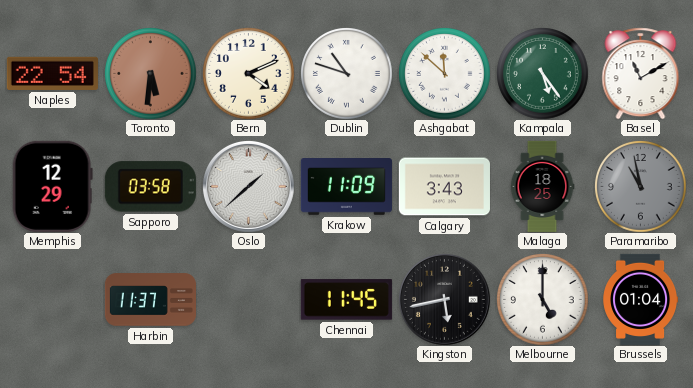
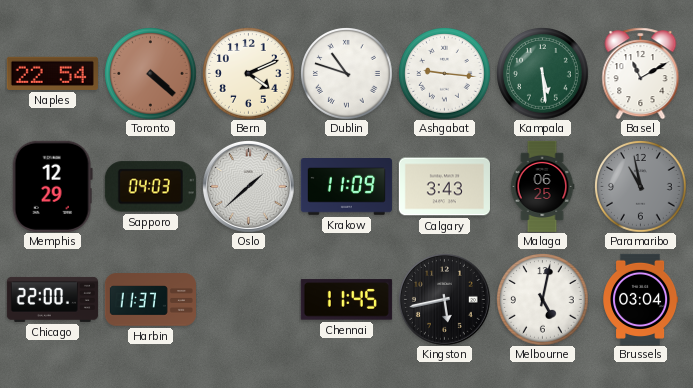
Toronto: 5:31 -> 4:22 (151, 74)
Ashgabat: 11:52 -> 9:16 (445, 74)
Kampala: 5:24 -> 5:29 (543, 74)
Sapporo: 03:58 -> 04:03 (150, 187)
Malaga: 18:25 -> 06:25 (542, 186)
Chicago: none -> 22:00 (52, 299)
Melbourne: 5:00 -> 5:02 (543, 300)
Brussels: 01:04 -> 03:04 (641, 299)
